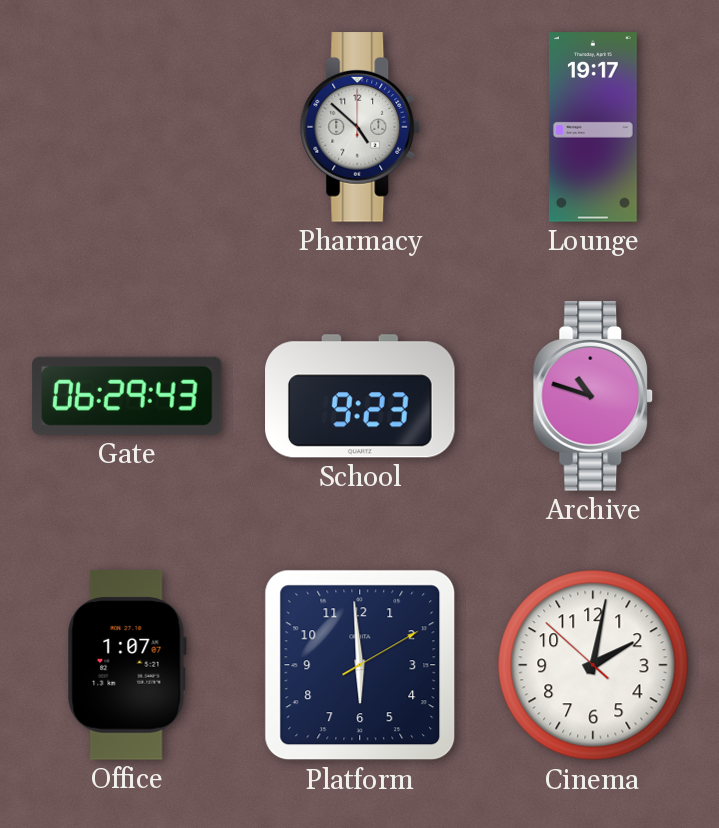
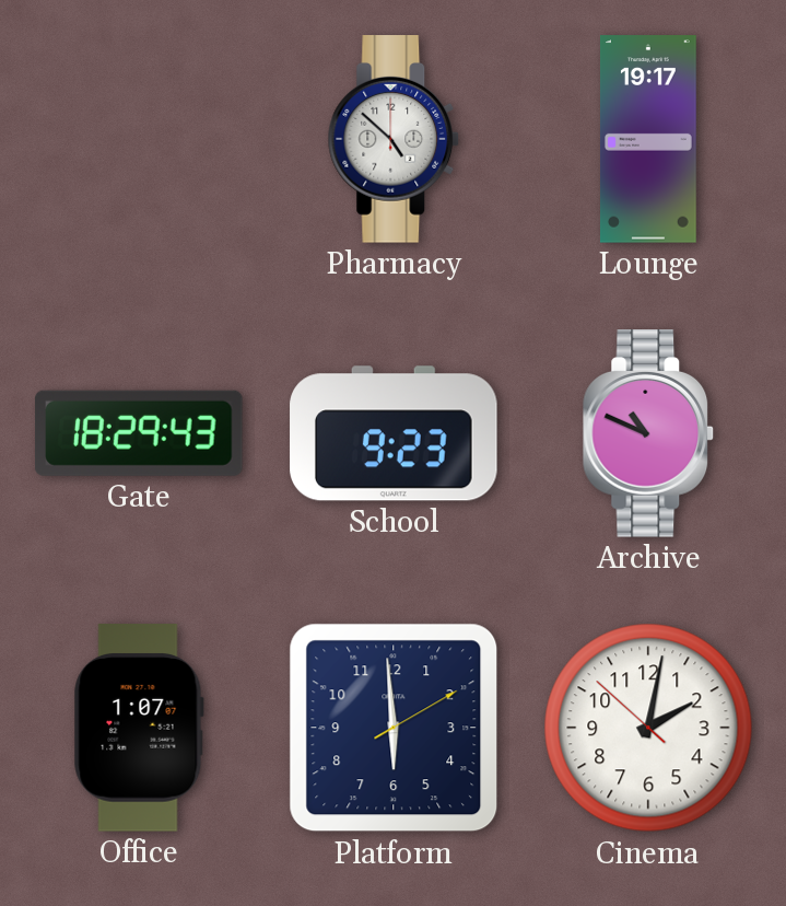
Gate: 06:29 -> 18:29 (140, 433)
Archive: 10:48 -> 10:49 (648, 433)
